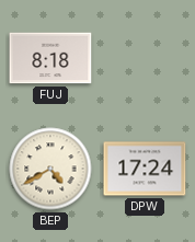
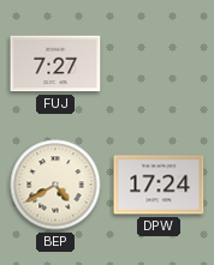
FUJ: 8:18 -> 7:27 (55, 64)
